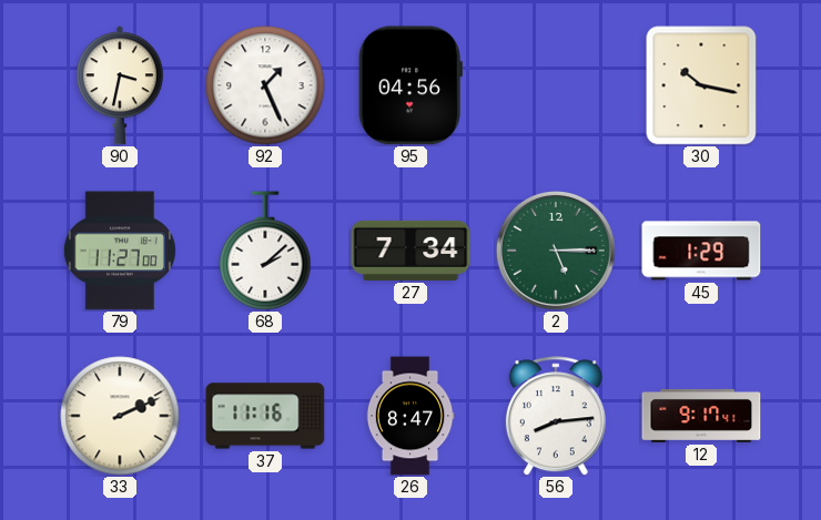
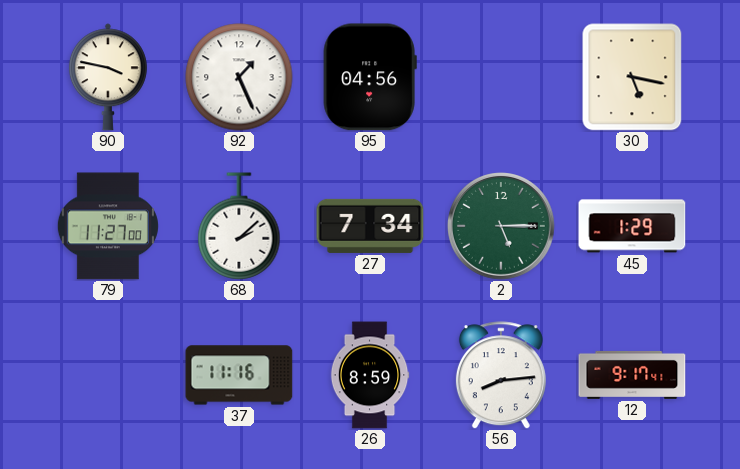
90: 3:32 -> 3:47 (108, 77)
30: 10:17 -> 5:17 (632, 77)
33: 2:11 -> none (120, 416)
26: 8:47 -> 8:59 (370, 375)
